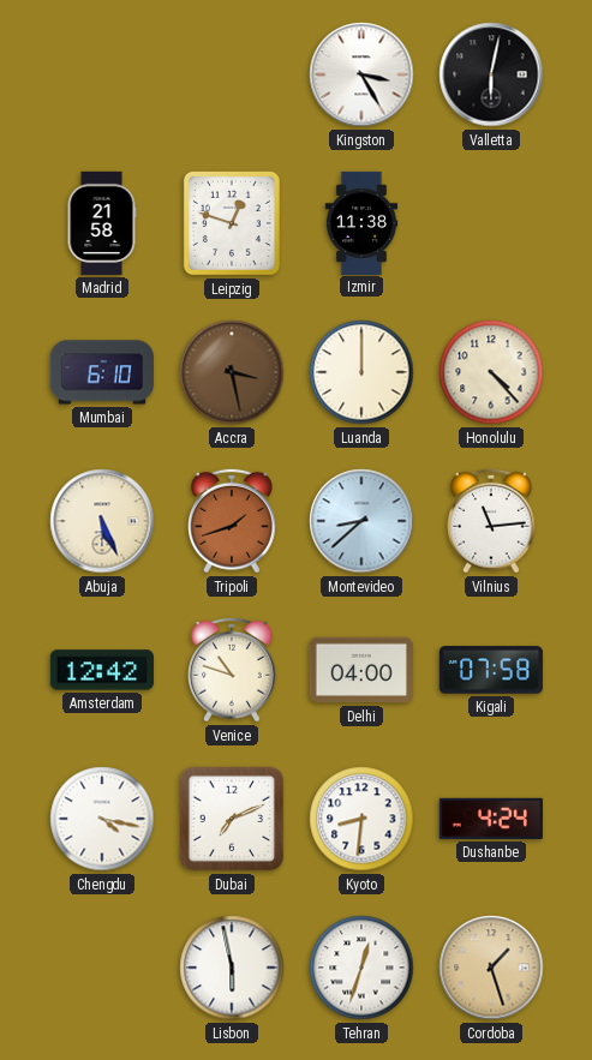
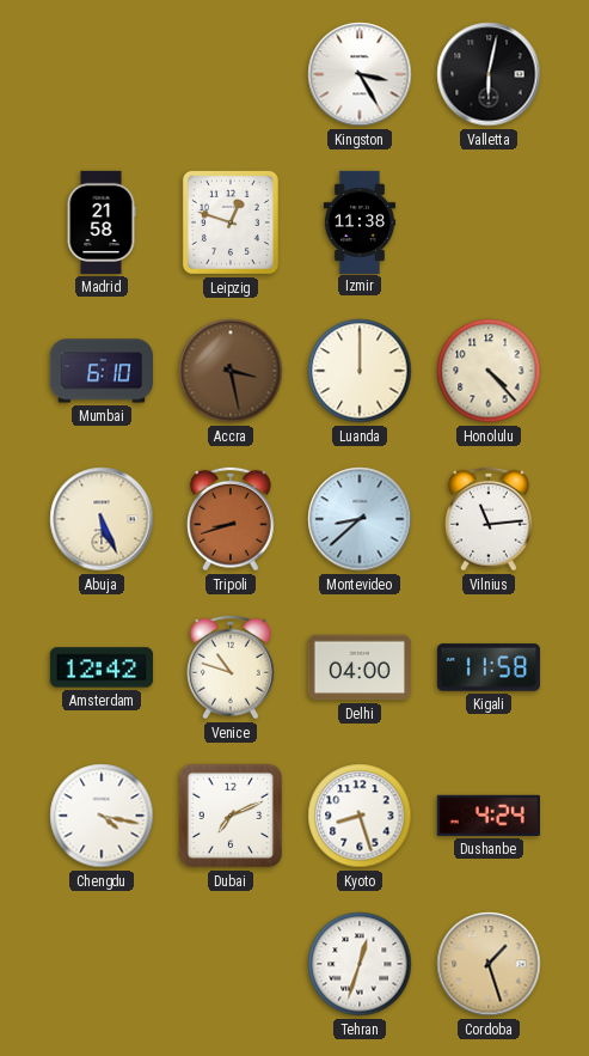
Tripoli: 1:42 -> 8:42 (232, 519)
Kigali: 07:58 -> 11:58 (489, 667)
Kyoto: 8:31 -> 8:27 (360, 816)
Lisbon: 5:58 -> none (232, 968)
